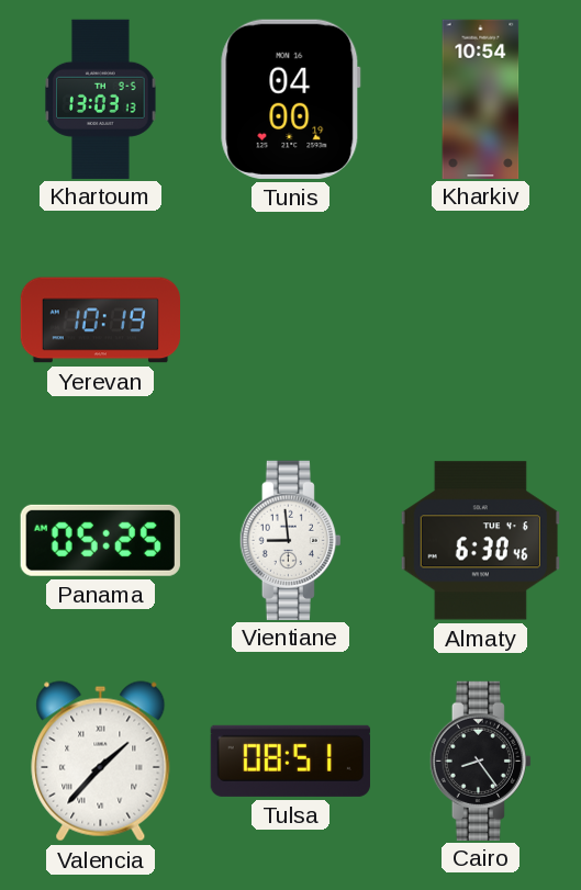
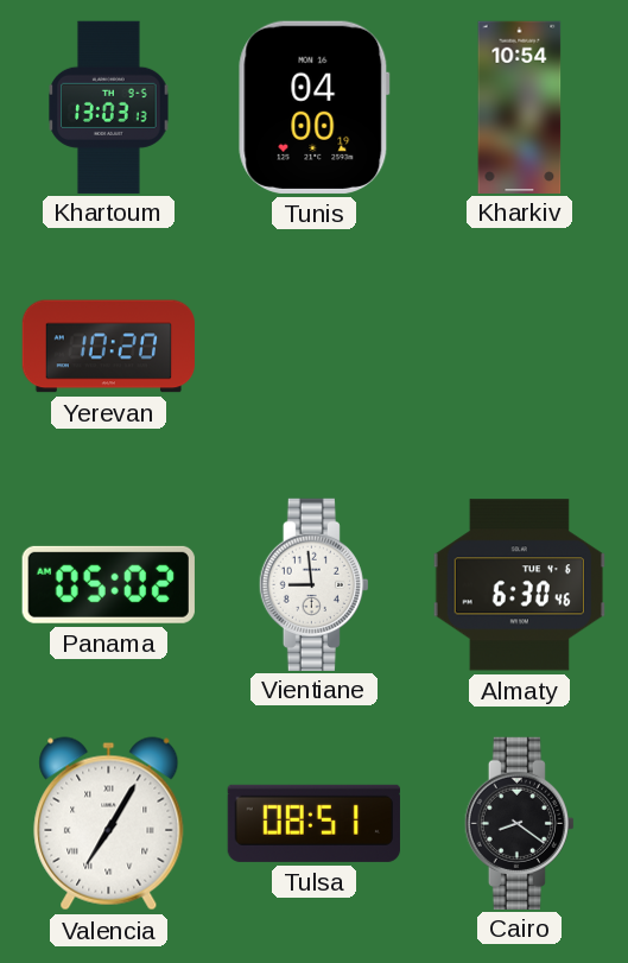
Yerevan: 10:19 -> 10:20 (108, 347)
Panama: 05:25 -> 05:02 (108, 584)
Valencia: 1:37 -> 7:05 (109, 824)
Cairo: 8:24 -> 8:21 (519, 823)
